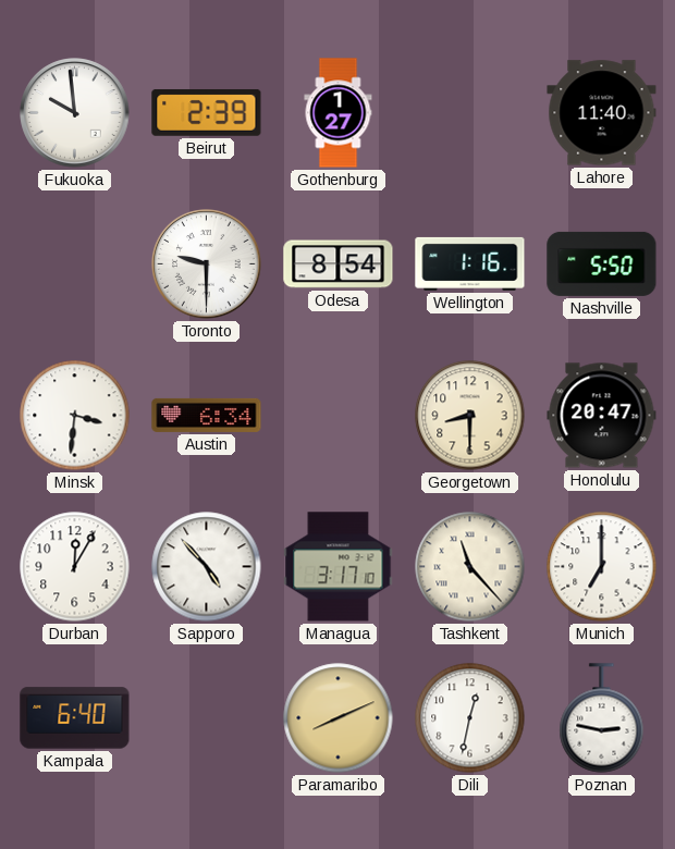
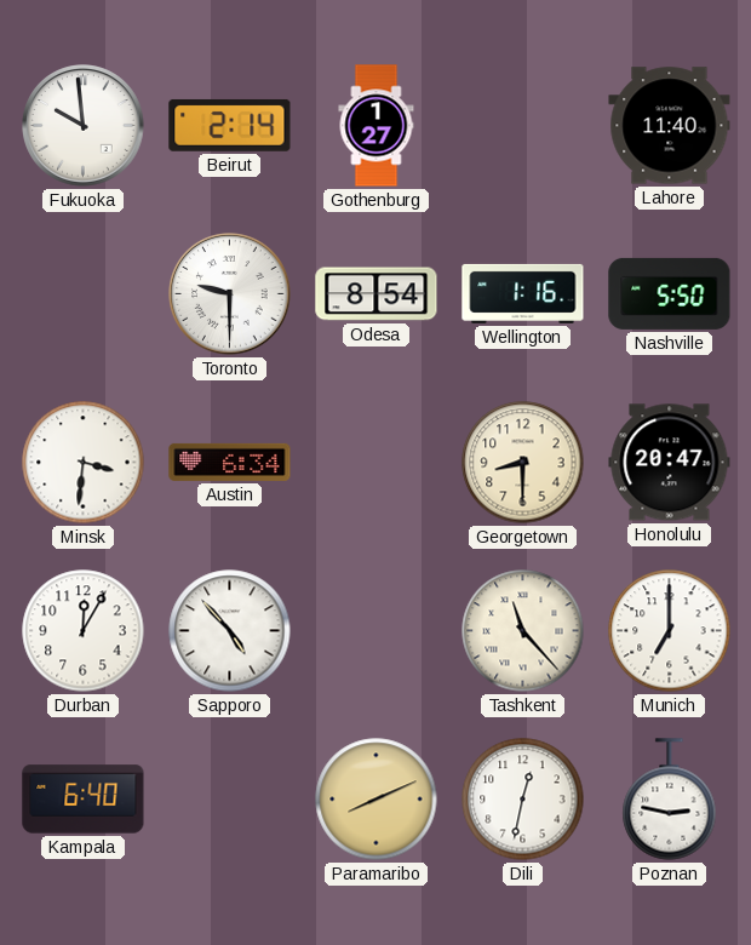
Beirut: 2:39 -> 2:14 (230, 125)
Managua: 3:17 -> none (339, 567)
